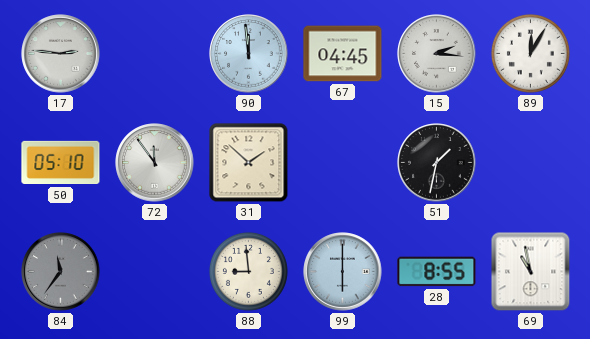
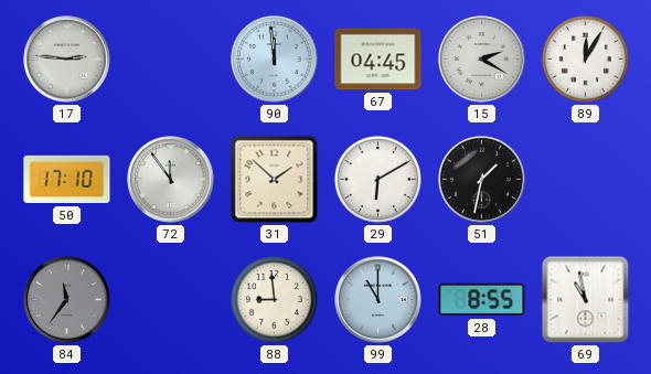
15: 2:16 -> 2:20 (482, 60)
50: 05:10 -> 17:10 (67, 180)
29: none -> 6:10 (377, 179)
99: 6:00 -> 11:00 (378, 300)
